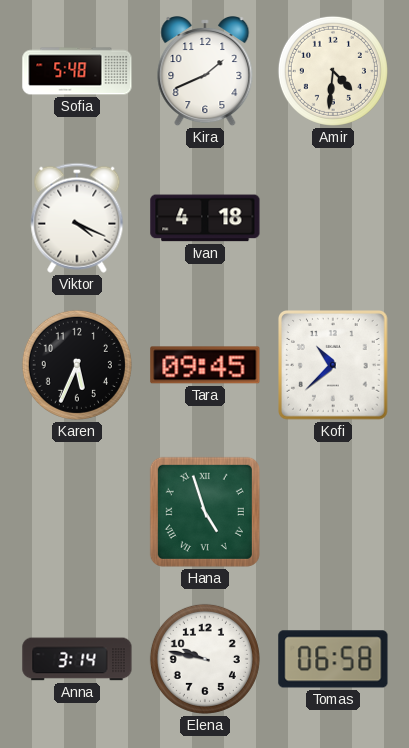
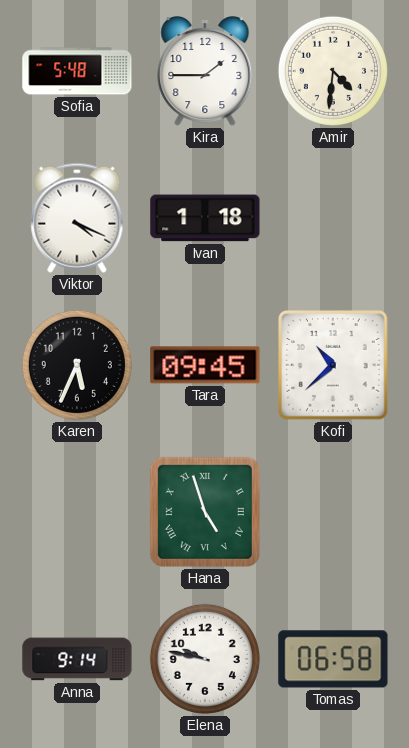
Kira: 1:41 -> 1:45 (205, 72)
Ivan: 4:18 -> 1:18 (205, 218)
Anna: 3:14 -> 9:14 (77, 659)
